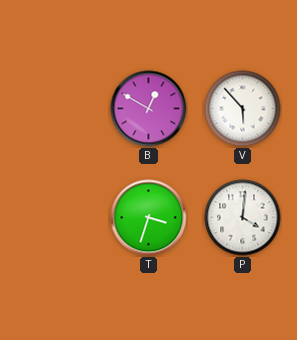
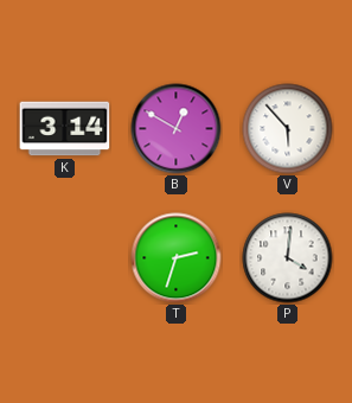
K: none -> 3:14 (65, 129)
T: 3:33 -> 2:33 (177, 258)
